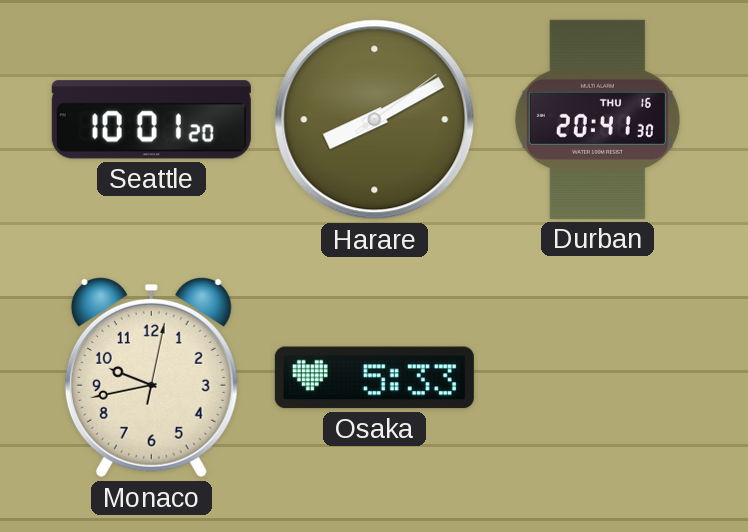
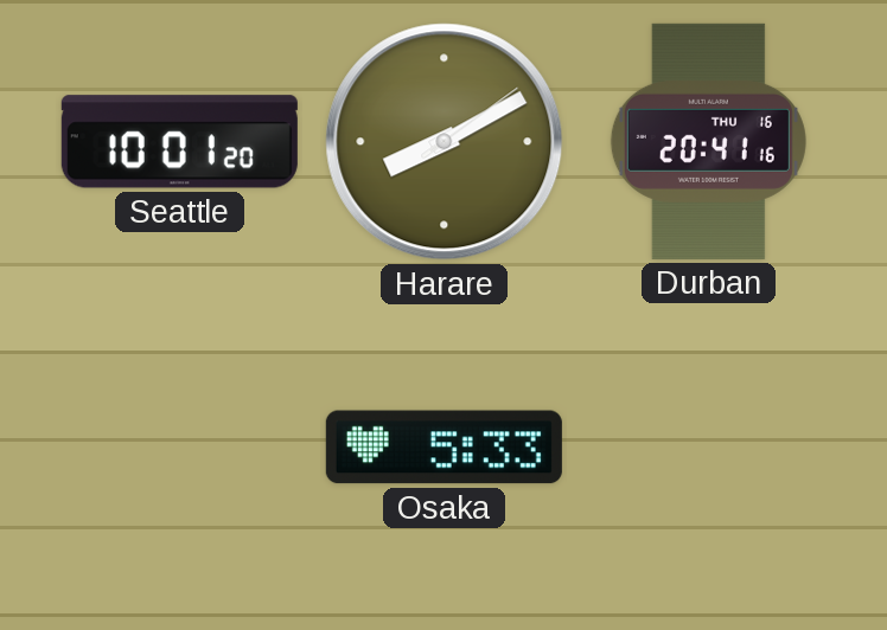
Durban: 20:41:30 -> 20:41:16 (708, 141)
Monaco: 9:43 -> none (151, 378)
